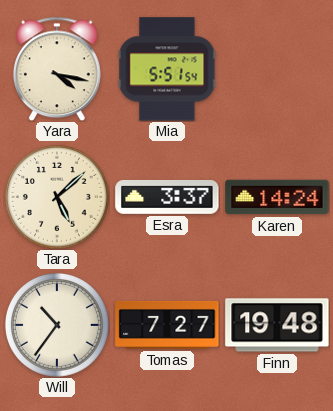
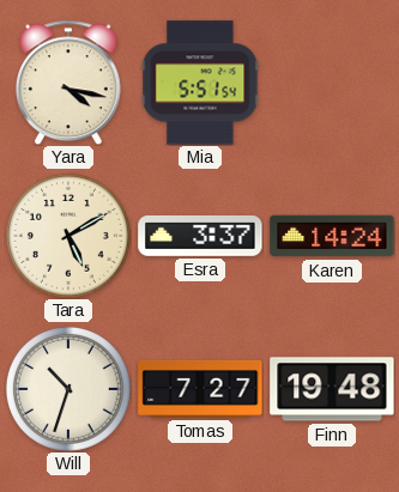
Tara: 5:08 -> 5:10 (68, 236)
Will: 10:36 -> 10:33 (68, 389)
